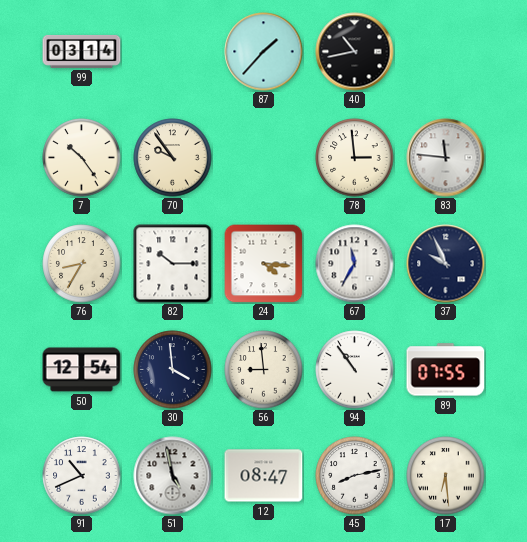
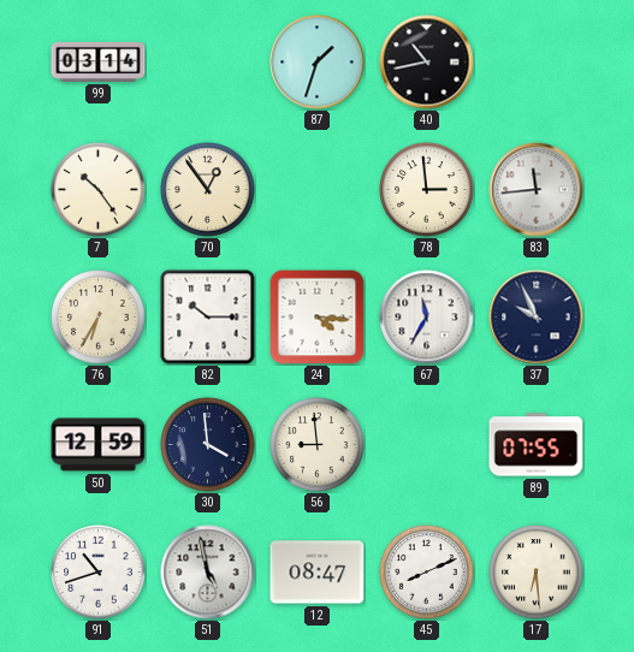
87: 1:37 -> 1:33 (318, 63)
70: 9:54 -> 12:54 (208, 190)
83: 11:46 -> 11:44 (537, 190)
76: 8:35 -> 6:35 (99, 318)
50: 12:54 -> 12:59 (99, 445)
94: 10:54 -> none (355, 370)
91: 10:41 -> 10:42 (99, 573)
45: 8:13 -> 8:11 (427, 573)
